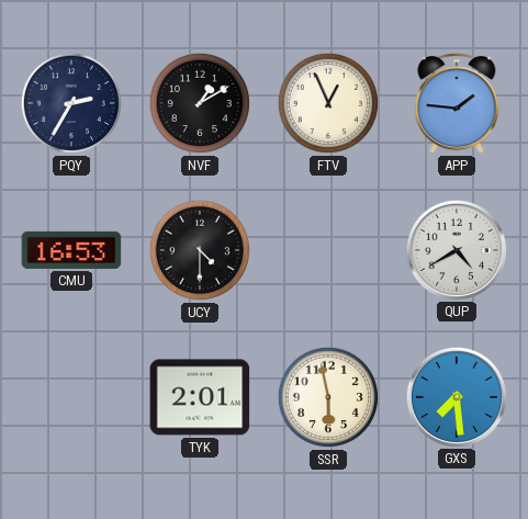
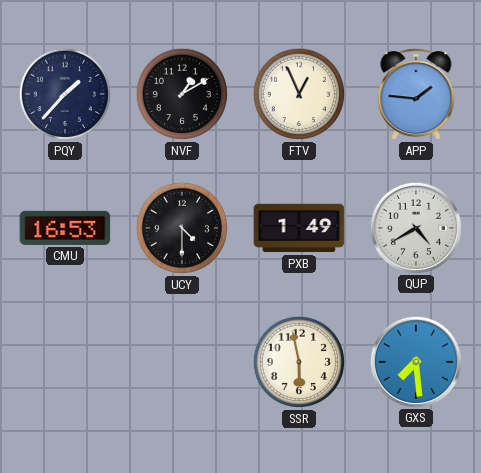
PQY: 2:35 -> 1:37 (65, 94)
PXB: none -> 1:49 (299, 228)
TYK: 2:01 -> none (200, 397)
